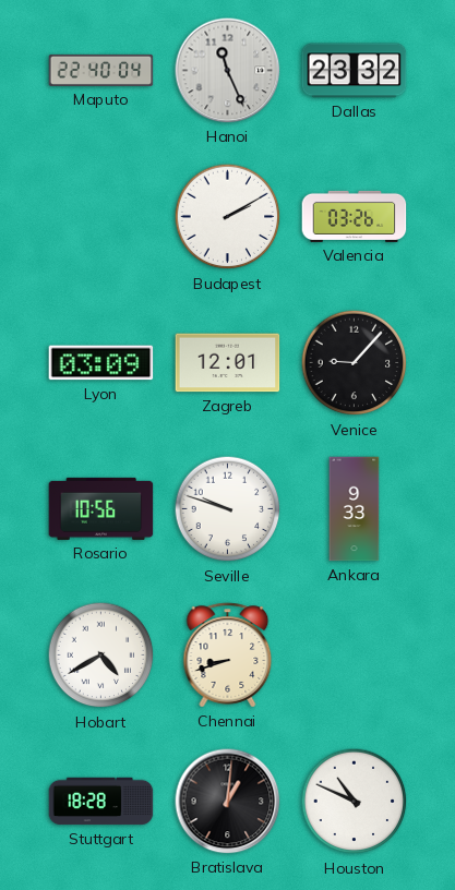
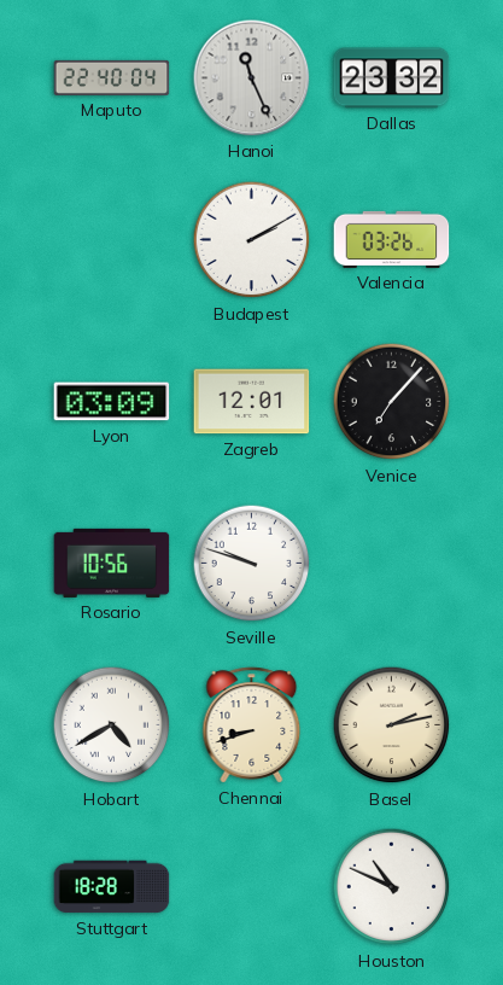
Venice: 9:07 -> 7:07 (392, 402)
Ankara: 9:33 -> none (355, 509)
Basel: none -> 2:13 (392, 725)
Bratislava: 1:01 -> none (228, 802)
